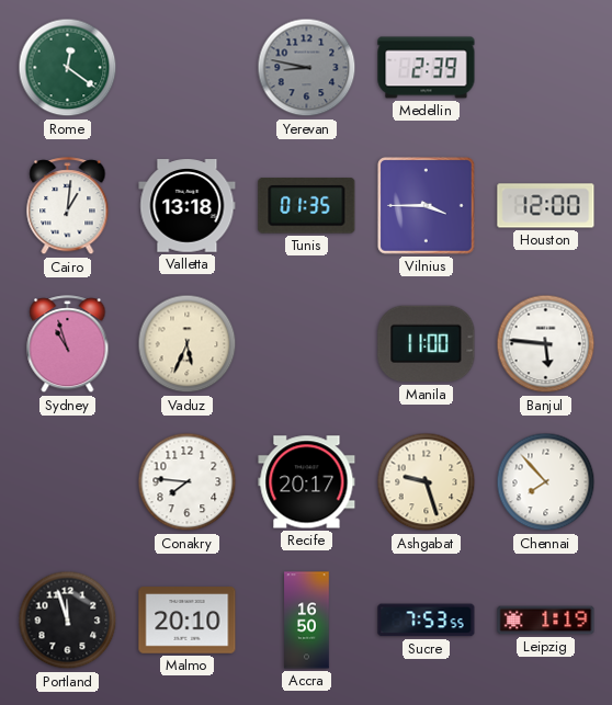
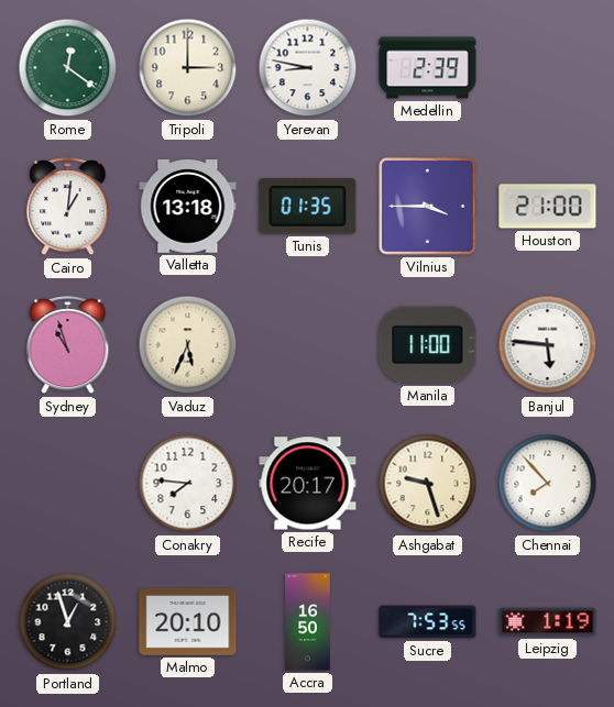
Tripoli: none -> 3:00 (188, 68)
Yerevan dial: grey -> white (308, 68)
Houston: 12:00 -> 21:00 (548, 207)
Portland: 11:57 -> 12:57 (68, 622)
